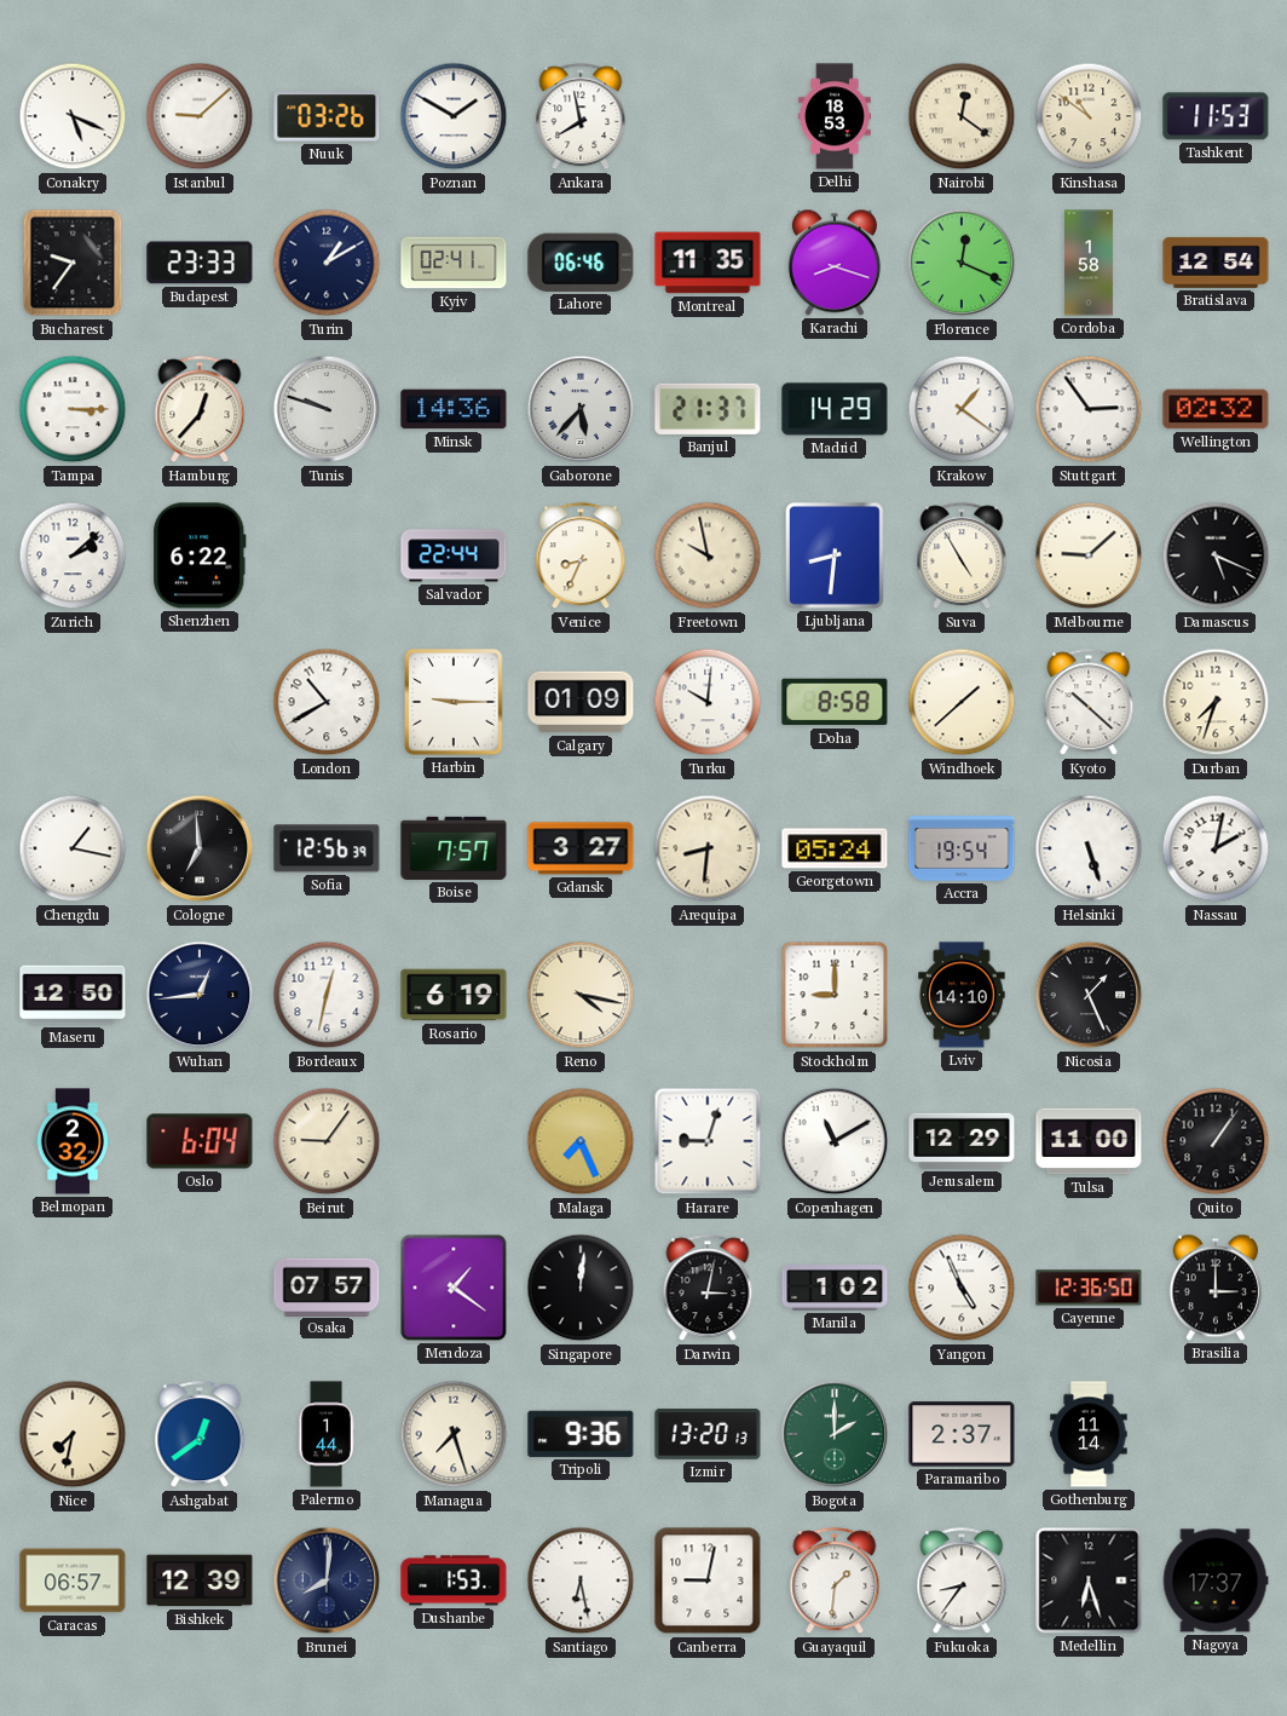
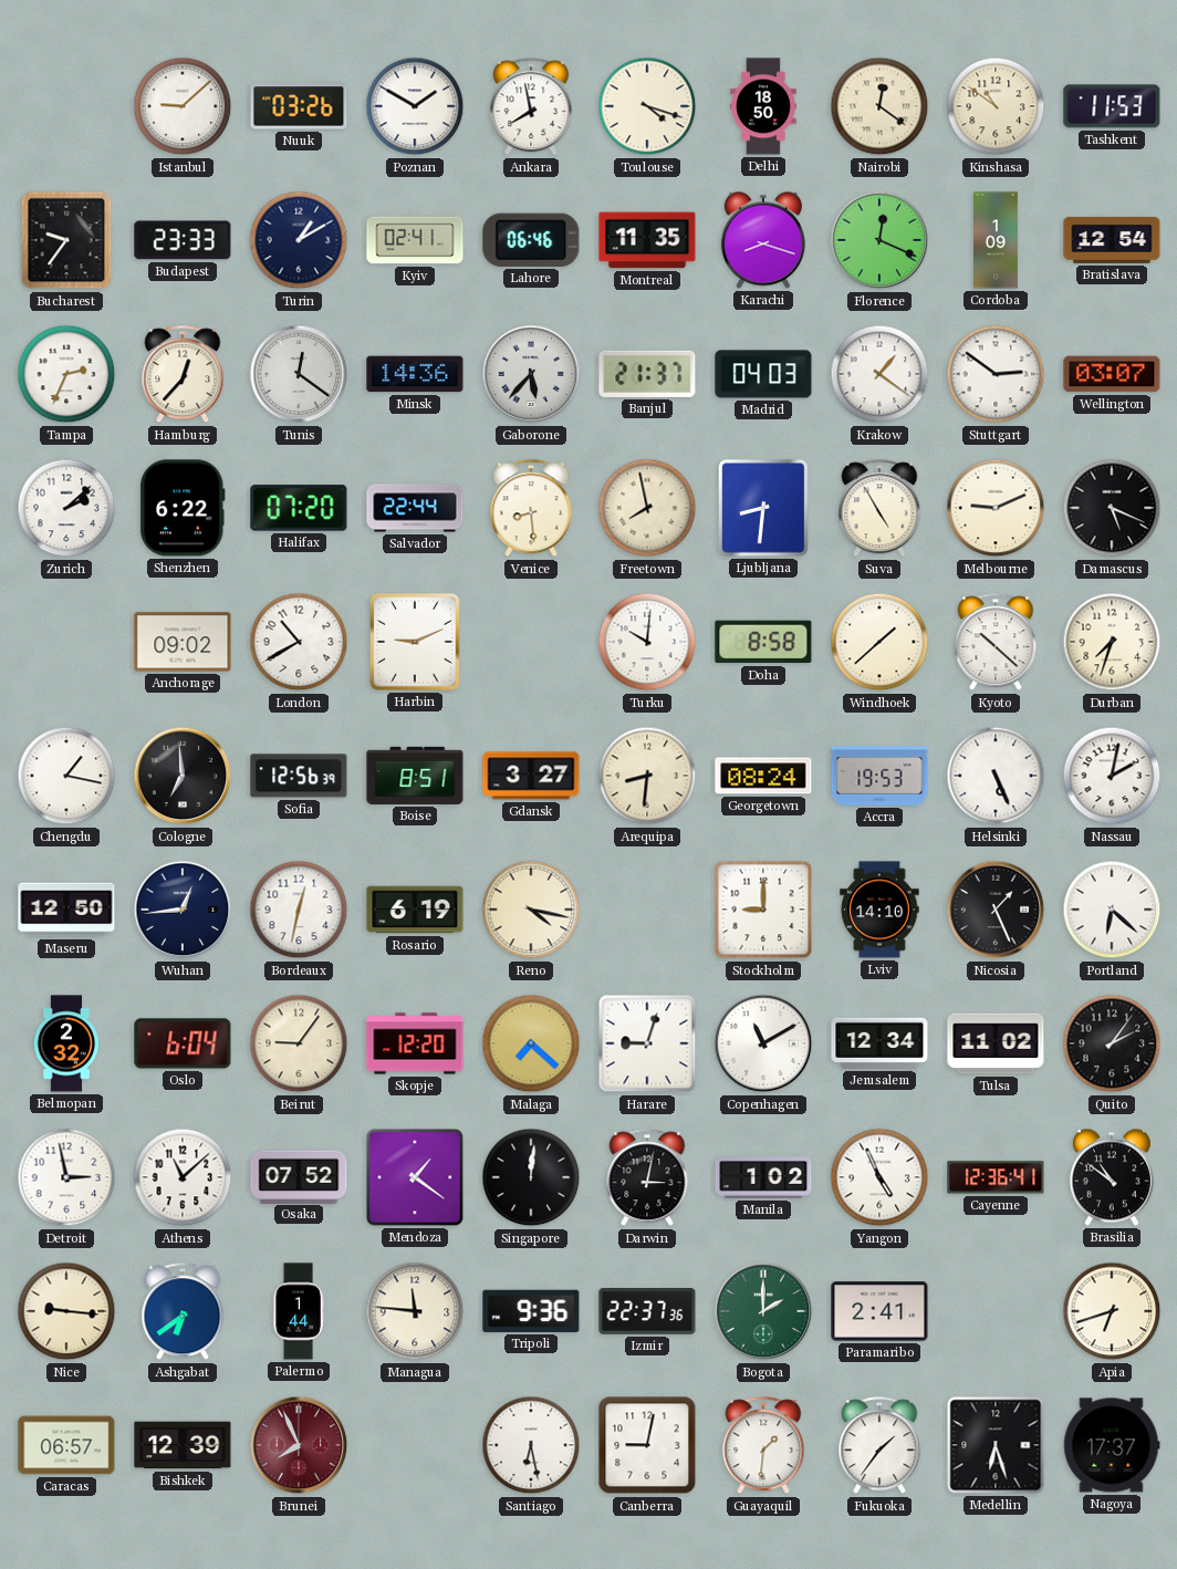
Conakry: 5:19 -> none (73, 116)
Toulouse: none -> 4:18 (647, 106)
Delhi: 18:53 -> 18:50 (764, 106)
Cordoba: 1:58 -> 1:09 (997, 240)
Tampa: 3:15 -> 2:34 (66, 374)
Tunis: 9:48 -> 12:21 (299, 374)
Madrid: 14:29 -> 04:03 (763, 374)
Stuttgart: 2:54 -> 2:51 (996, 374)
Wellington: 02:32 -> 03:07 (1112, 374)
Halifax: none -> 07:20 (299, 508)
Venice: 8:34 -> 8:29 (531, 509)
Freetown: 9:58 -> 7:58 (647, 508)
Melbourne: 9:08 -> 9:11 (996, 508)
Anchorage: none -> 09:02 (183, 642)
Harbin: 9:15 -> 9:11 (416, 642)
Calgary: 01:09 -> none (581, 702)
Boise: 7:57 -> 8:51 (415, 776)
Georgetown: 05:24 -> 08:24 (763, 776)
Accra: 19:54 -> 19:53 (879, 776)
Helsinki: 5:27 -> 5:26 (996, 776)
Portland: none -> 6:22 (1112, 910)
Skopje: none -> 12:20 (415, 1043)
Malaga: 7:26 -> 7:22 (531, 1043)
Jerusalem: 12:29 -> 12:34 (879, 1043)
Tulsa: 11:00 -> 11:02 (996, 1043)
Quito: 1:06 -> 2:06 (1112, 1043)
Detroit: none -> 2:58 (66, 1177)
Athens: none -> 11:08 (183, 1177)
Osaka: 07:57 -> 07:52 (299, 1176)
Cayenne: 12:36:50 -> 12:36:41 (996, 1177)
Brasilia: 3:00 -> 10:51 (1112, 1177)
Nice: 7:32 -> 9:16 (66, 1311)
Ashgabat: 12:39 -> 6:39 (183, 1312)
Managua: 7:27 -> 11:46 (415, 1311)
Izmir: 13:20 -> 22:37 (647, 1312)
Paramaribo: 2:37 -> 2:41 (879, 1311)
Gothenburg: 11:14 -> none (1089, 1434)
Apia: none -> 6:42 (1112, 1311)
Brunei: 8:01 -> 7:56 (299, 1445)
Brunei dial: navy -> burgundy (299, 1445)
Dushanbe: 1:53 -> none (454, 1580)
Fukuoka: 8:36 -> 1:36 (879, 1446)
